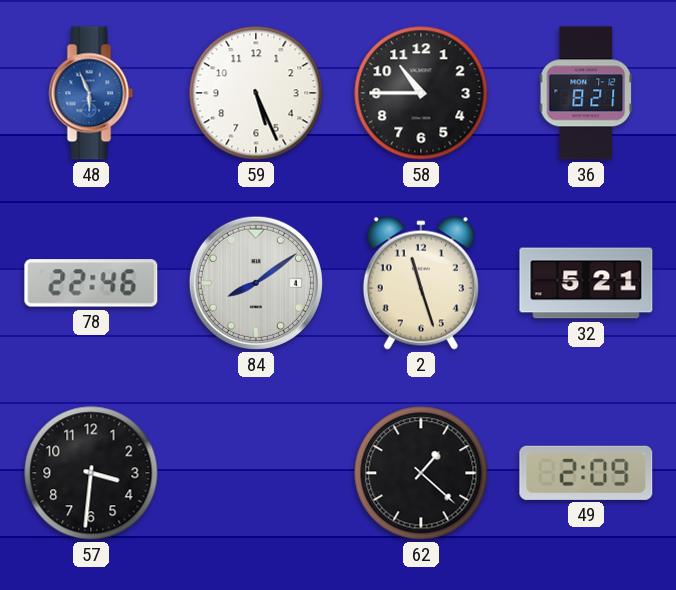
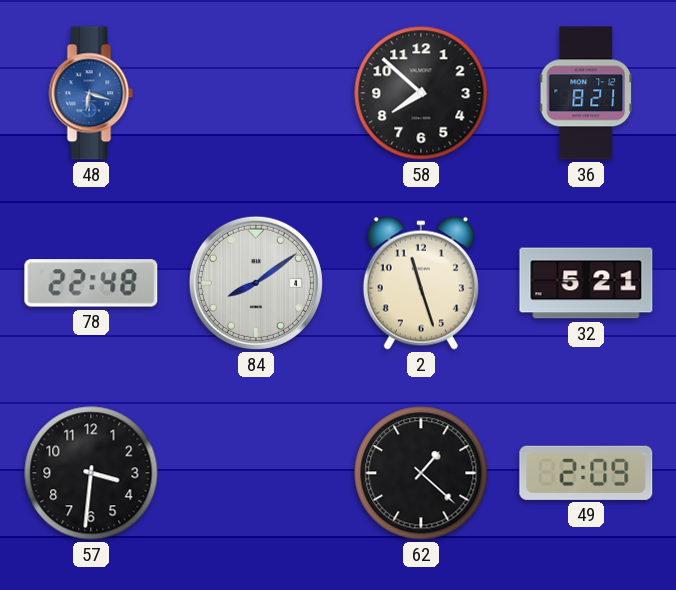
48: 5:56 -> 6:18 (91, 93)
59: 5:26 -> none (256, 93)
58: 10:45 -> 7:52 (421, 93)
78: 22:46 -> 22:48 (91, 283)
